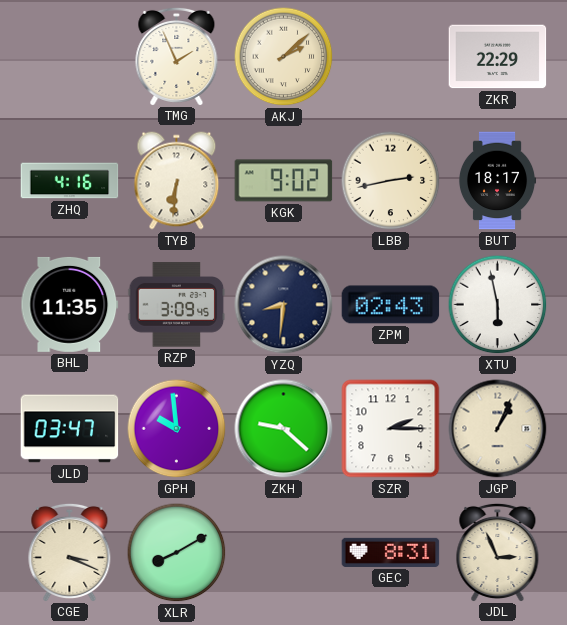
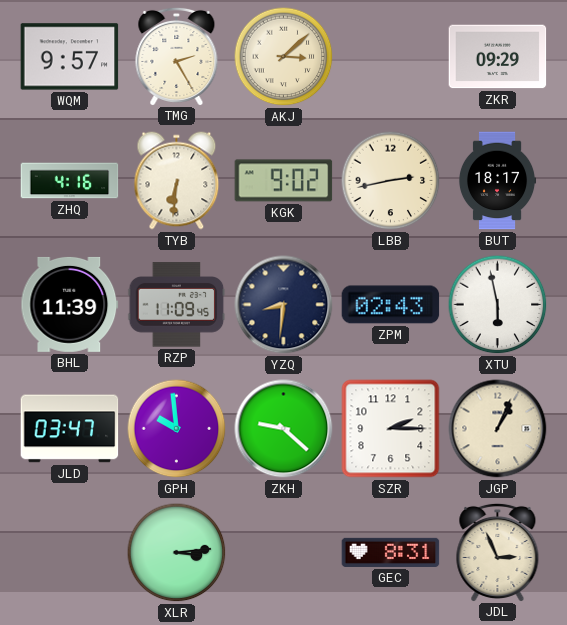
WQM: none -> 9:57 (70, 57)
TMG: 1:56 -> 2:25 (177, 56)
AKJ: 2:08 -> 3:08 (284, 57)
ZKR: 22:29 -> 09:29 (498, 57)
BHL: 11:35 -> 11:39 (70, 304)
RZP: 3:09 -> 11:09 (177, 305)
CGE: 3:19 -> none (70, 552)
XLR: 8:10 -> 3:14 (177, 553)
